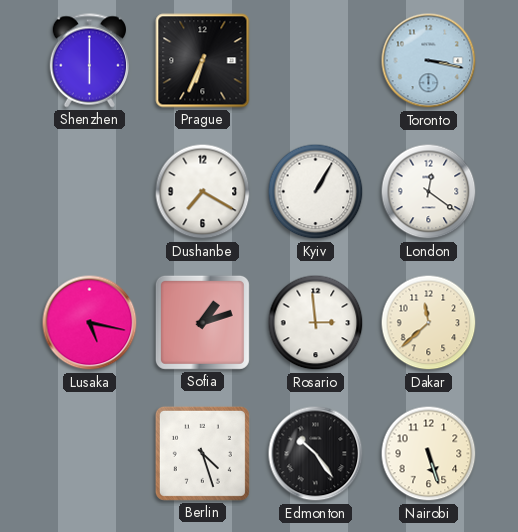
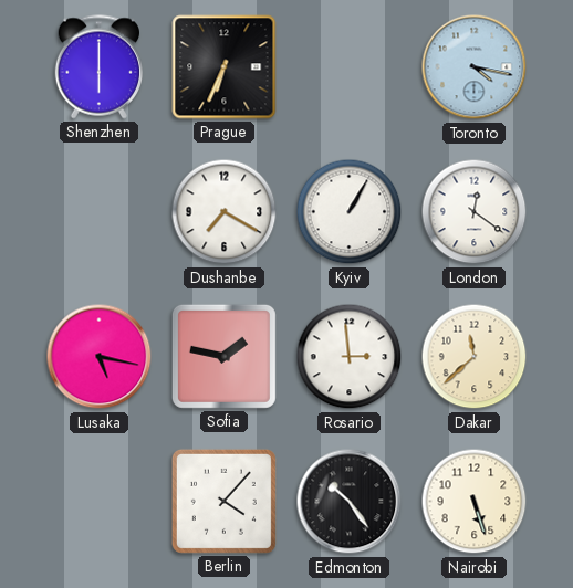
Toronto: 3:17 -> 4:17 (475, 67)
Sofia: 1:12 -> 1:47 (223, 356)
Berlin: 4:27 -> 4:07 (223, 501)
